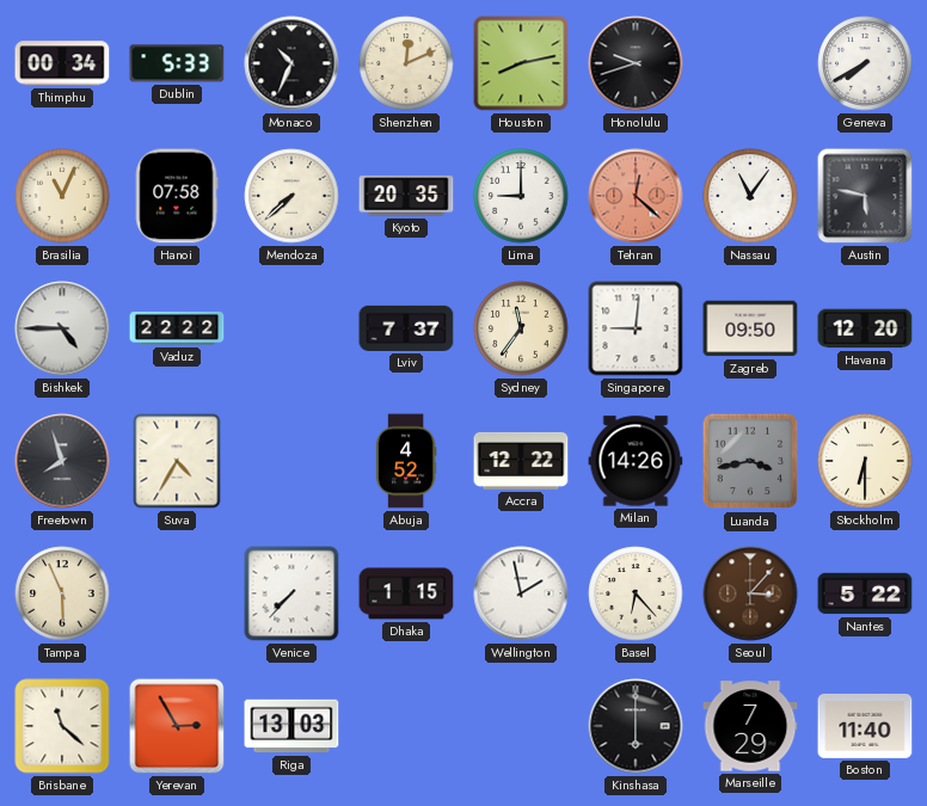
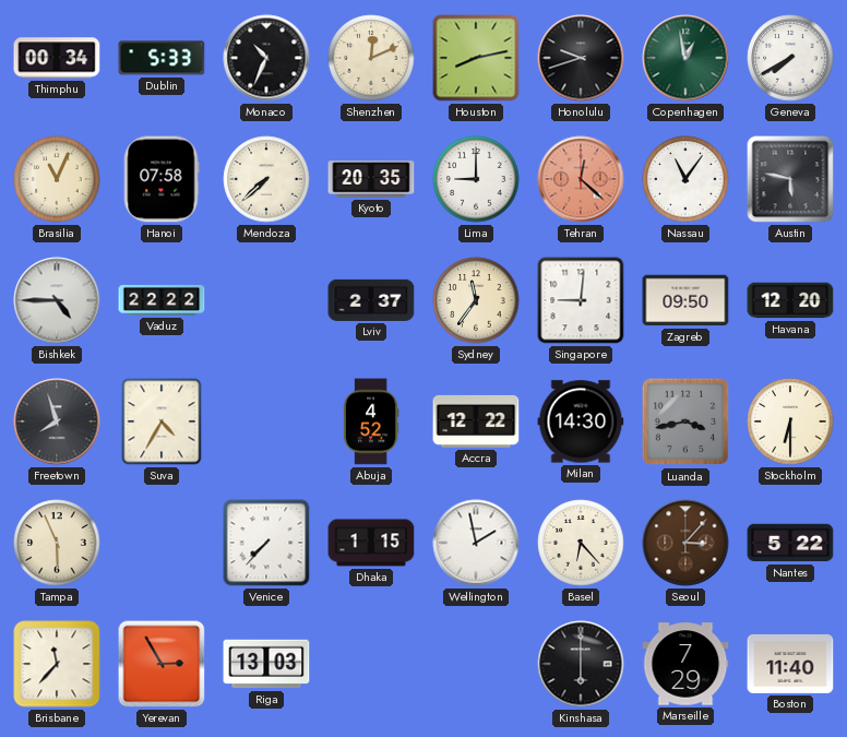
Copenhagen: none -> 12:58 (685, 58)
Lviv: 7:37 -> 2:37 (371, 300)
Milan: 14:26 -> 14:30 (581, 421)
Brisbane: 11:22 -> 11:37 (57, 664)
